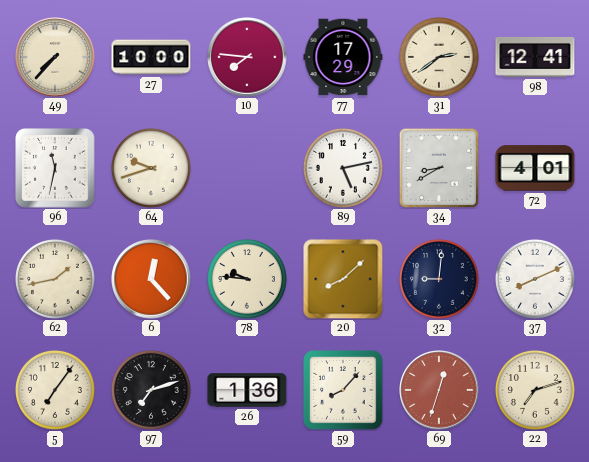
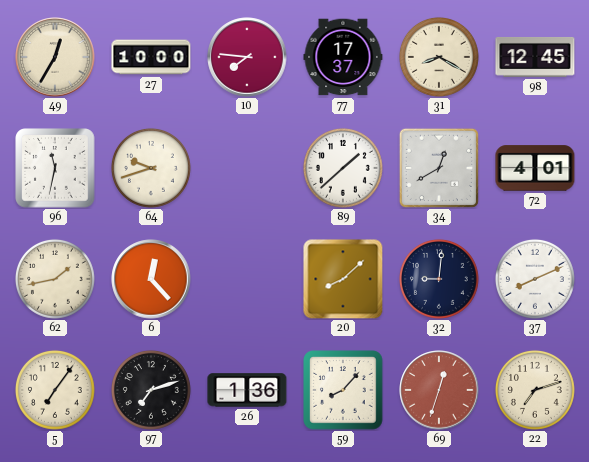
49: 7:37 -> 12:35 (55, 57)
77: 17:29 -> 17:37 (343, 57)
31: 2:39 -> 8:20 (439, 57)
98: 12:41 -> 12:45 (535, 57)
89: 5:13 -> 1:38 (343, 168)
34: 8:40 -> 12:40 (439, 168)
78: 9:46 -> none (247, 279)
